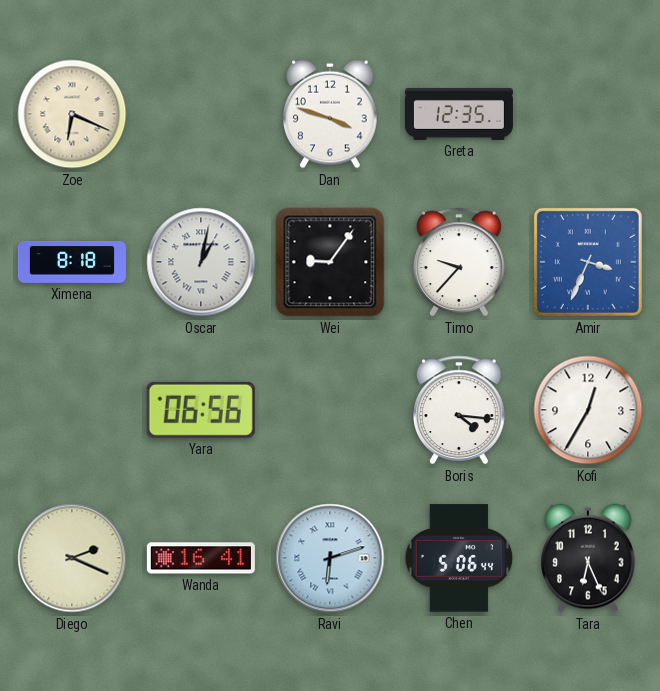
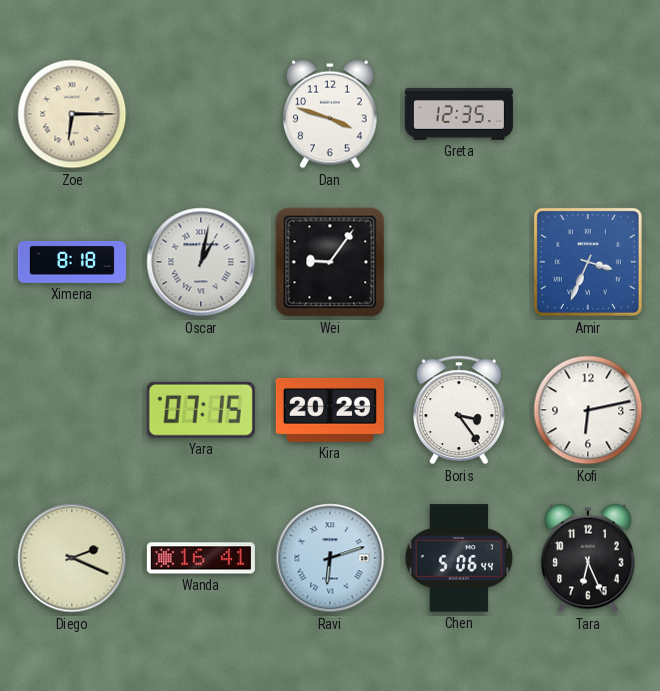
Zoe: 6:19 -> 6:15 (72, 114)
Timo: 9:37 -> none (460, 262)
Yara: 06:56 -> 07:15 (201, 410)
Kira: none -> 20:29 (330, 410)
Boris: 4:16 -> 3:24 (460, 410)
Kofi: 12:35 -> 6:13 (588, 410)
